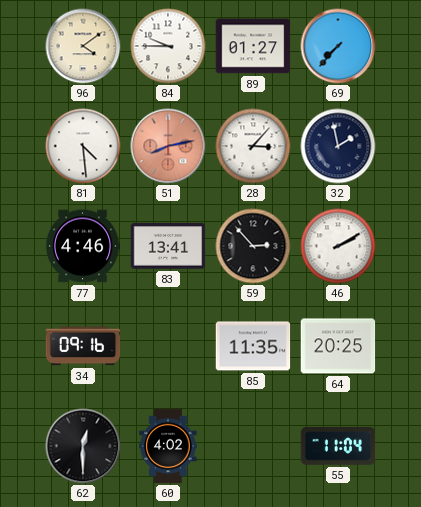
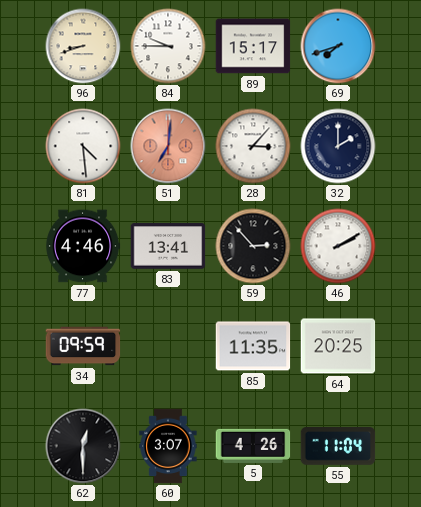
96: 4:09 -> 8:42 (83, 46)
89: 01:27 -> 15:17 (253, 46)
69: 7:37 -> 7:42 (338, 46)
51: 8:13 -> 7:01 (168, 146)
32: 1:58 -> 2:00 (338, 146)
34: 09:16 -> 09:59 (83, 346)
60: 4:02 -> 3:07 (168, 446)
5: none -> 4:26 (253, 446)
